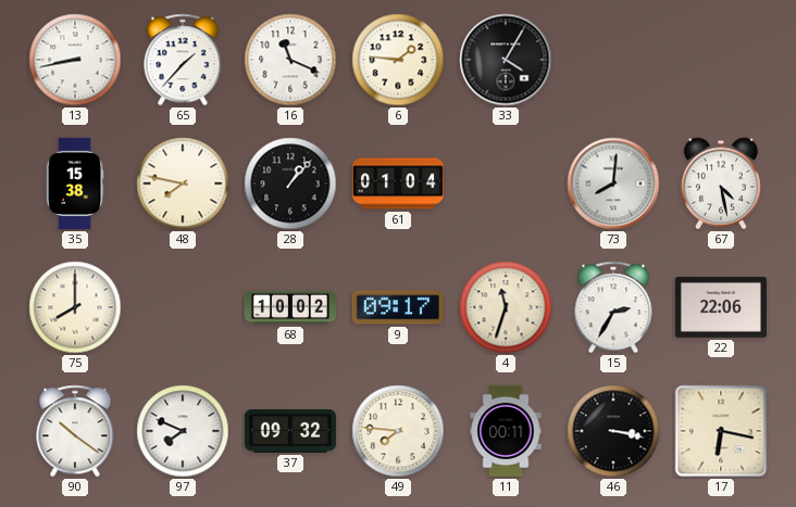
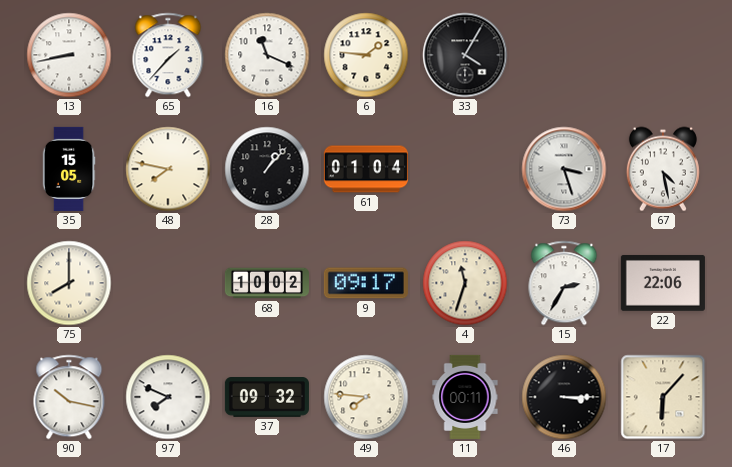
35: 15:38 -> 15:05 (69, 169)
73: 8:01 -> 3:27 (564, 169)
90: 10:21 -> 10:17 (69, 397)
46: 3:17 -> 3:15 (564, 397)
17: 6:17 -> 6:07 (663, 397)
